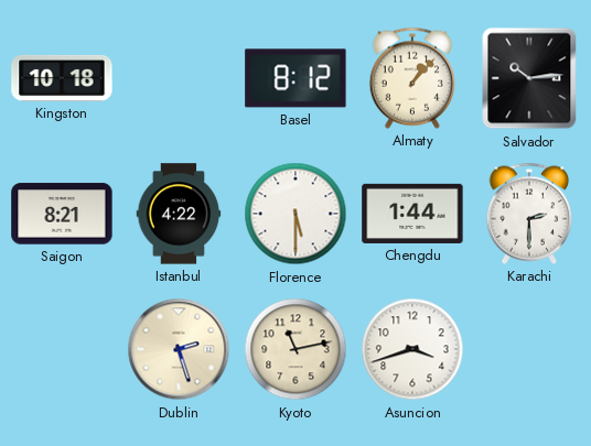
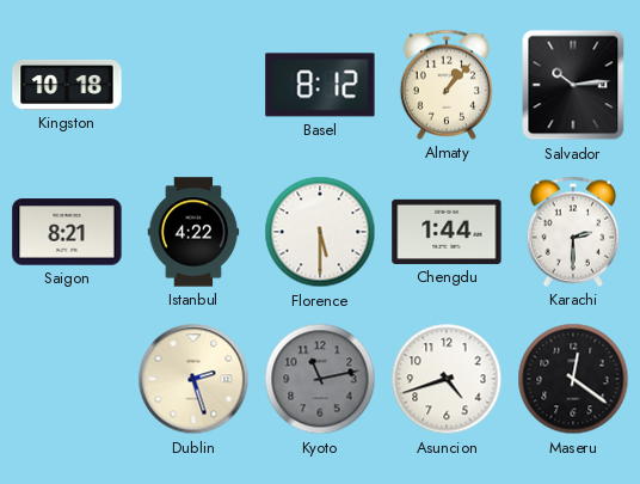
Kyoto dial: cream -> grey (320, 379)
Asuncion: 3:42 -> 4:42 (447, 379)
Maseru: none -> 12:21 (573, 379)
